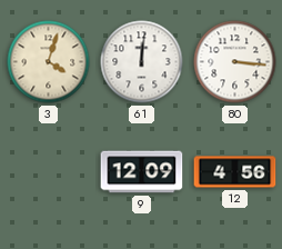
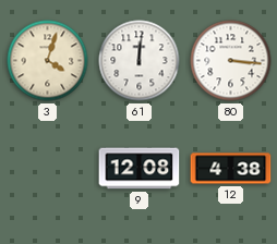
9: 12:09 -> 12:08 (140, 169)
12: 4:56 -> 4:38 (231, 169)
